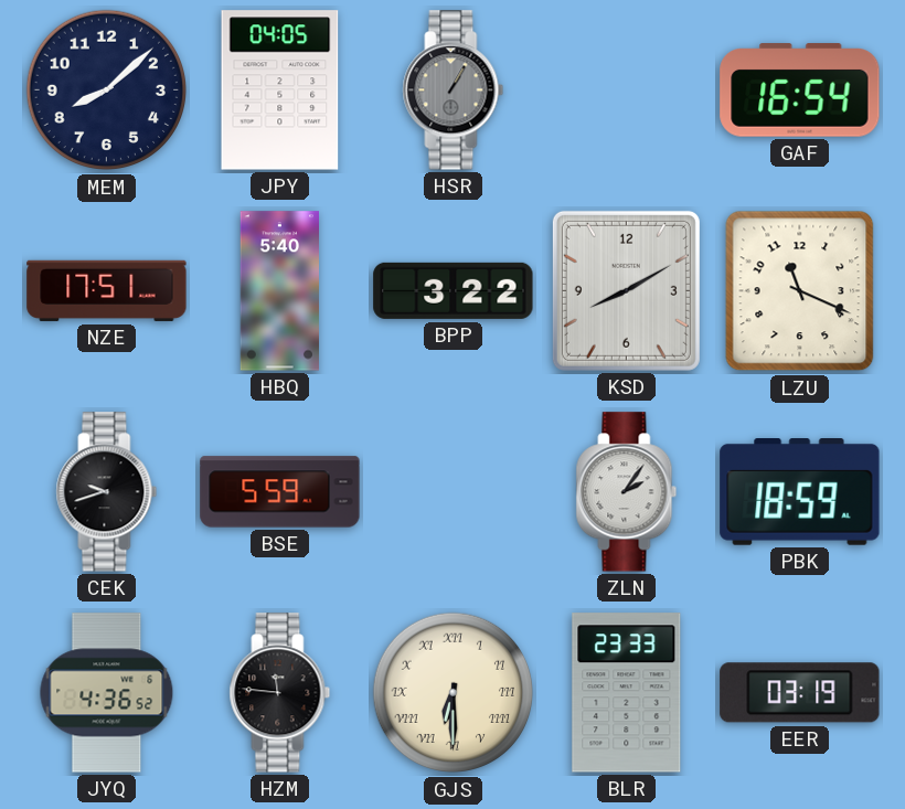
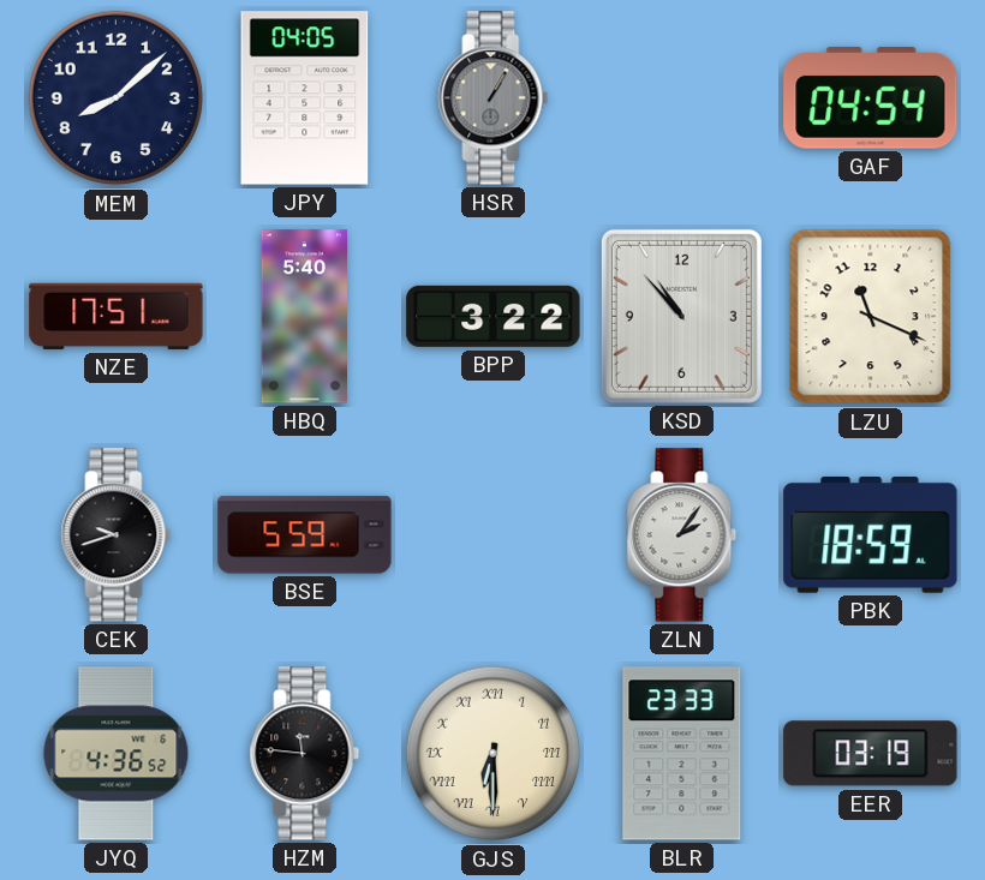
GAF: 16:54 -> 04:54 (871, 98)
KSD: 8:10 -> 10:53 (681, 316)
